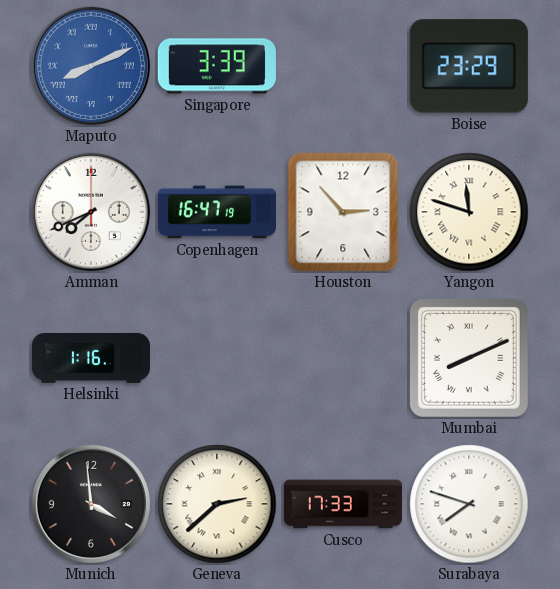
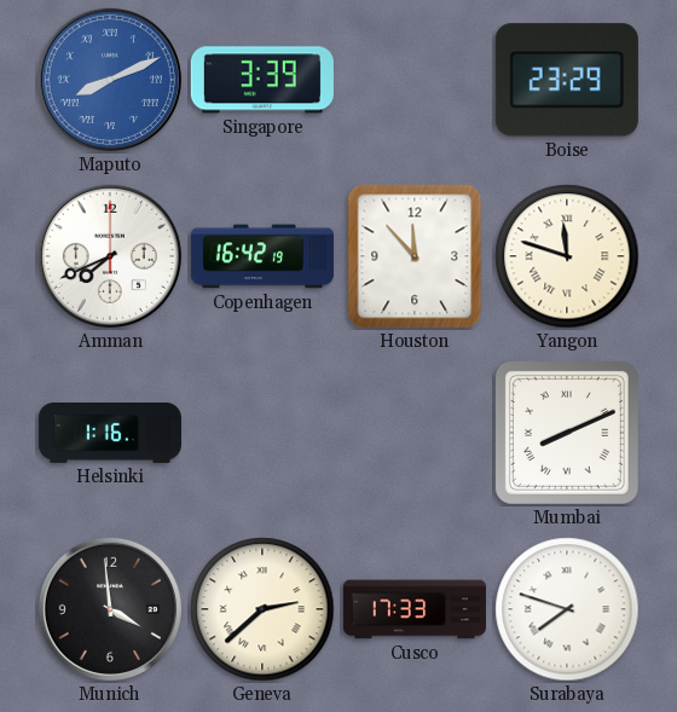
Copenhagen: 16:47 -> 16:42 (262, 256)
Houston: 2:53 -> 11:53 (415, 256)
